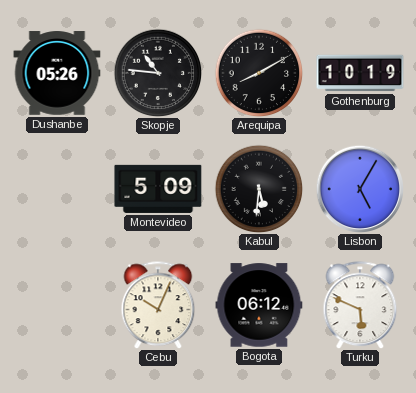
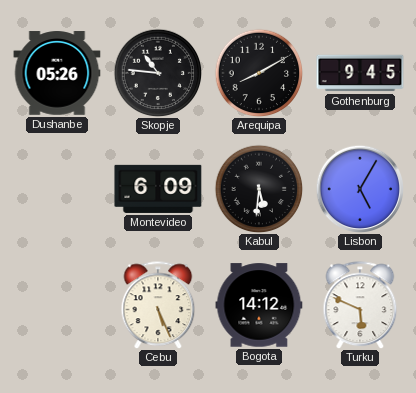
Gothenburg: 10:19 -> 9:45 (360, 73)
Montevideo: 5:09 -> 6:09 (158, 189)
Cebu: 10:04 -> 5:26 (158, 305)
Bogota: 06:12 -> 14:12 (259, 305)
